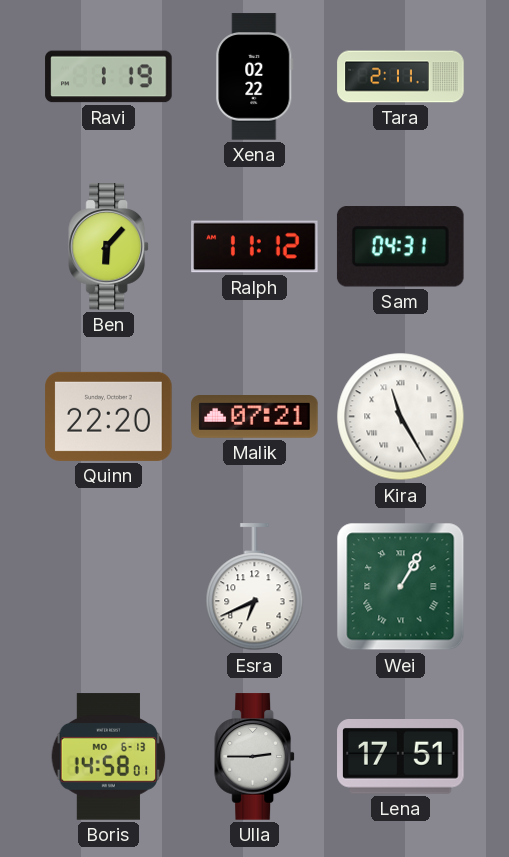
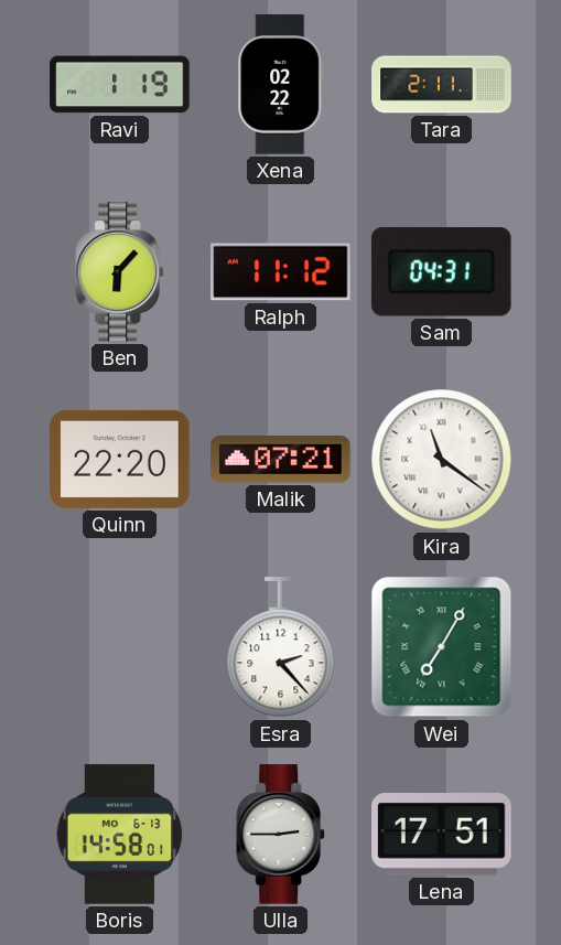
Kira: 11:25 -> 11:21 (442, 460)
Esra: 6:41 -> 2:23 (281, 647)
Wei: 1:05 -> 7:05 (442, 647)
